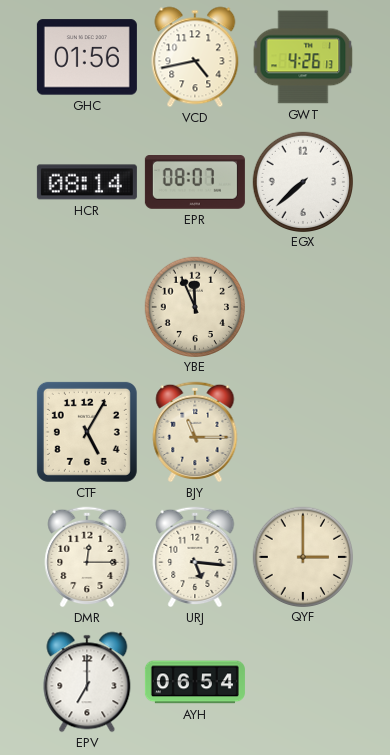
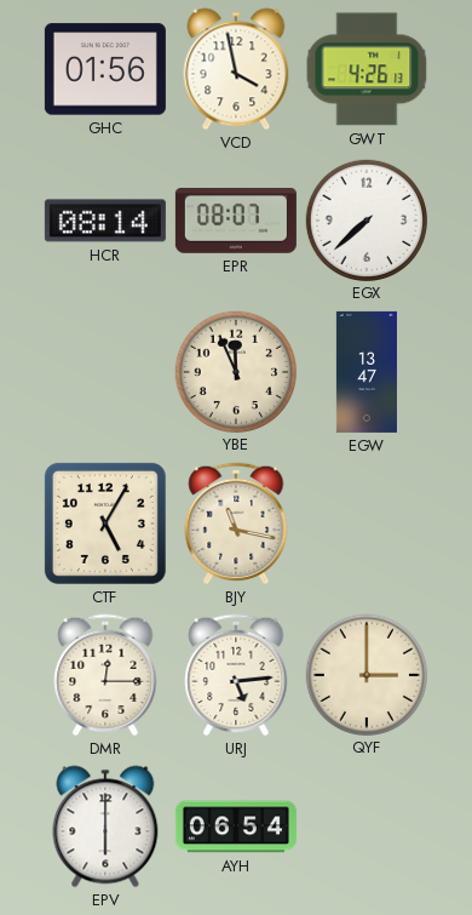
VCD: 4:43 -> 3:58 (236, 69)
EGW: none -> 13:47 (367, 372)
BJY: 11:15 -> 11:17 (236, 524)
URJ: 5:16 -> 5:14 (236, 675)
EPV: 7:00 -> 6:00 (105, 827)
